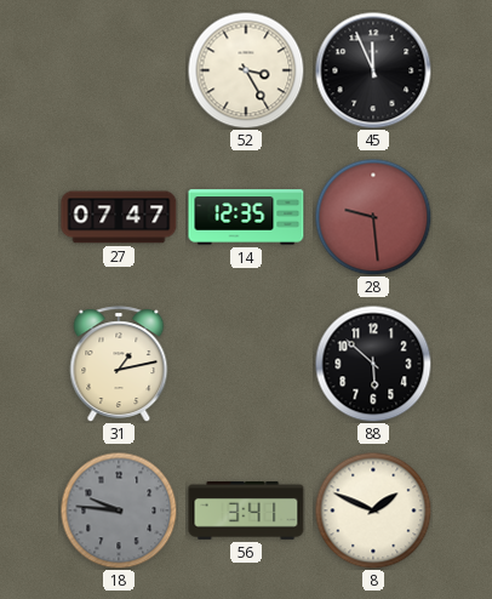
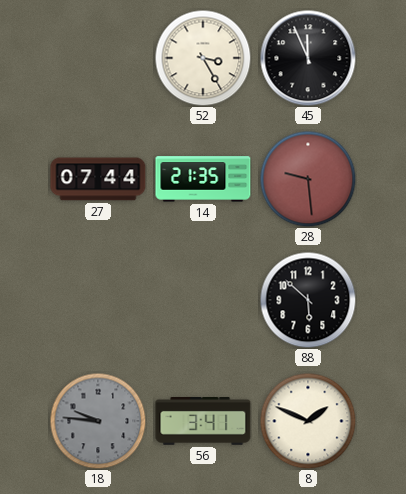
27: 07:47 -> 07:44 (98, 179)
14: 12:35 -> 21:35 (203, 179)
31: 1:13 -> none (119, 364)
